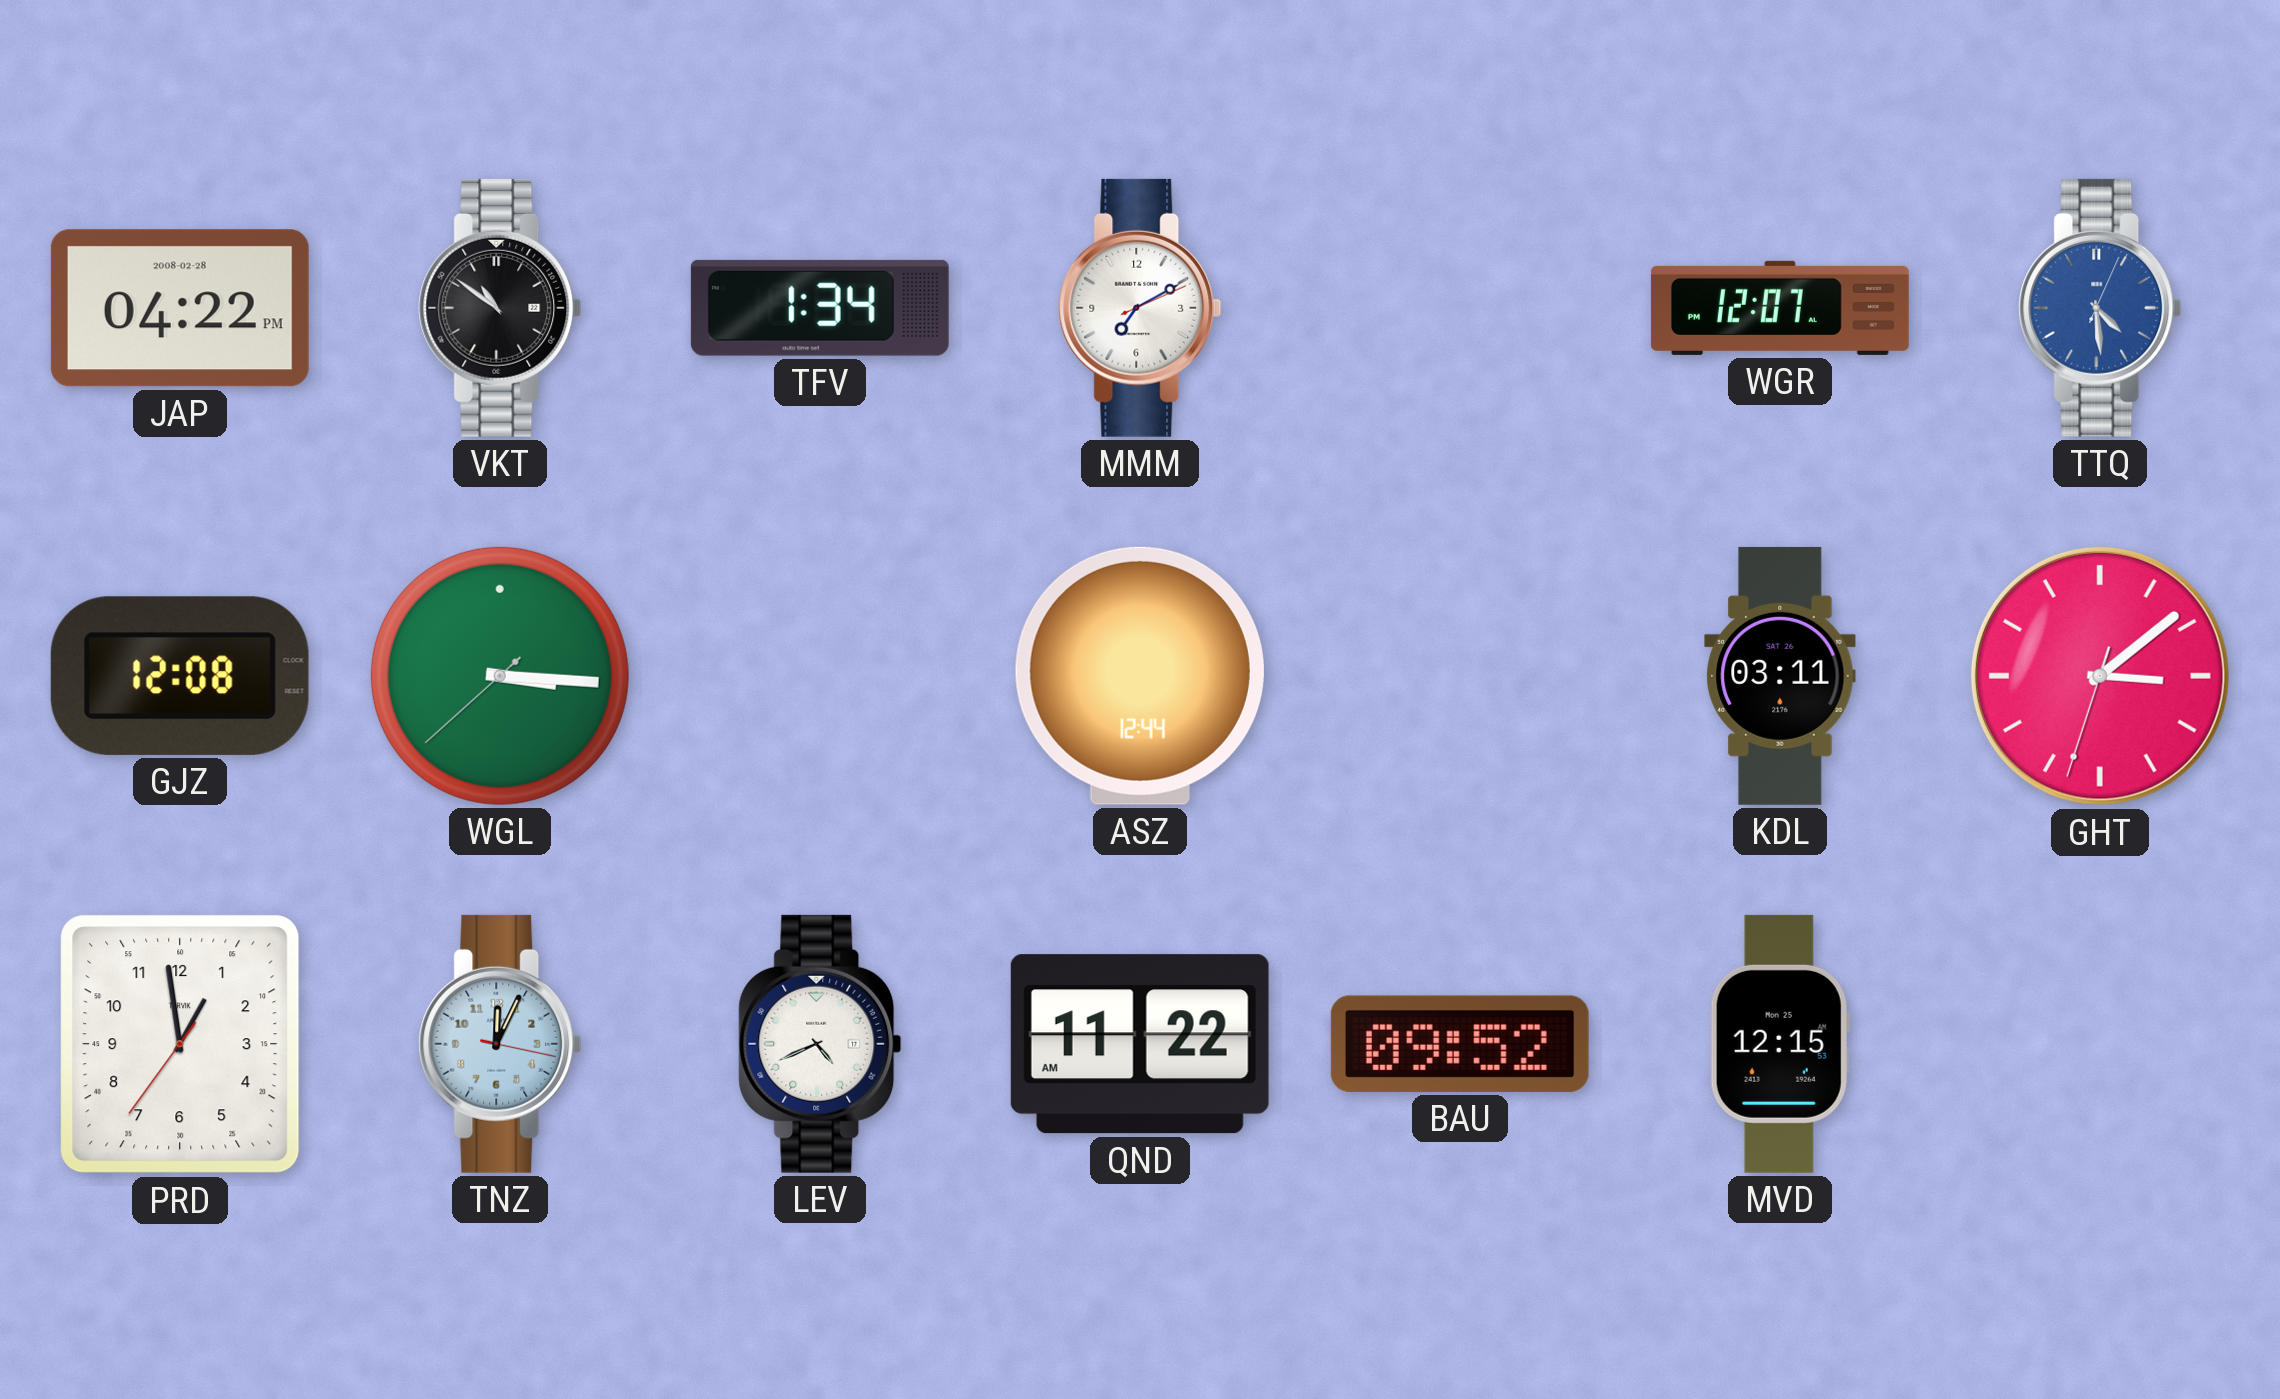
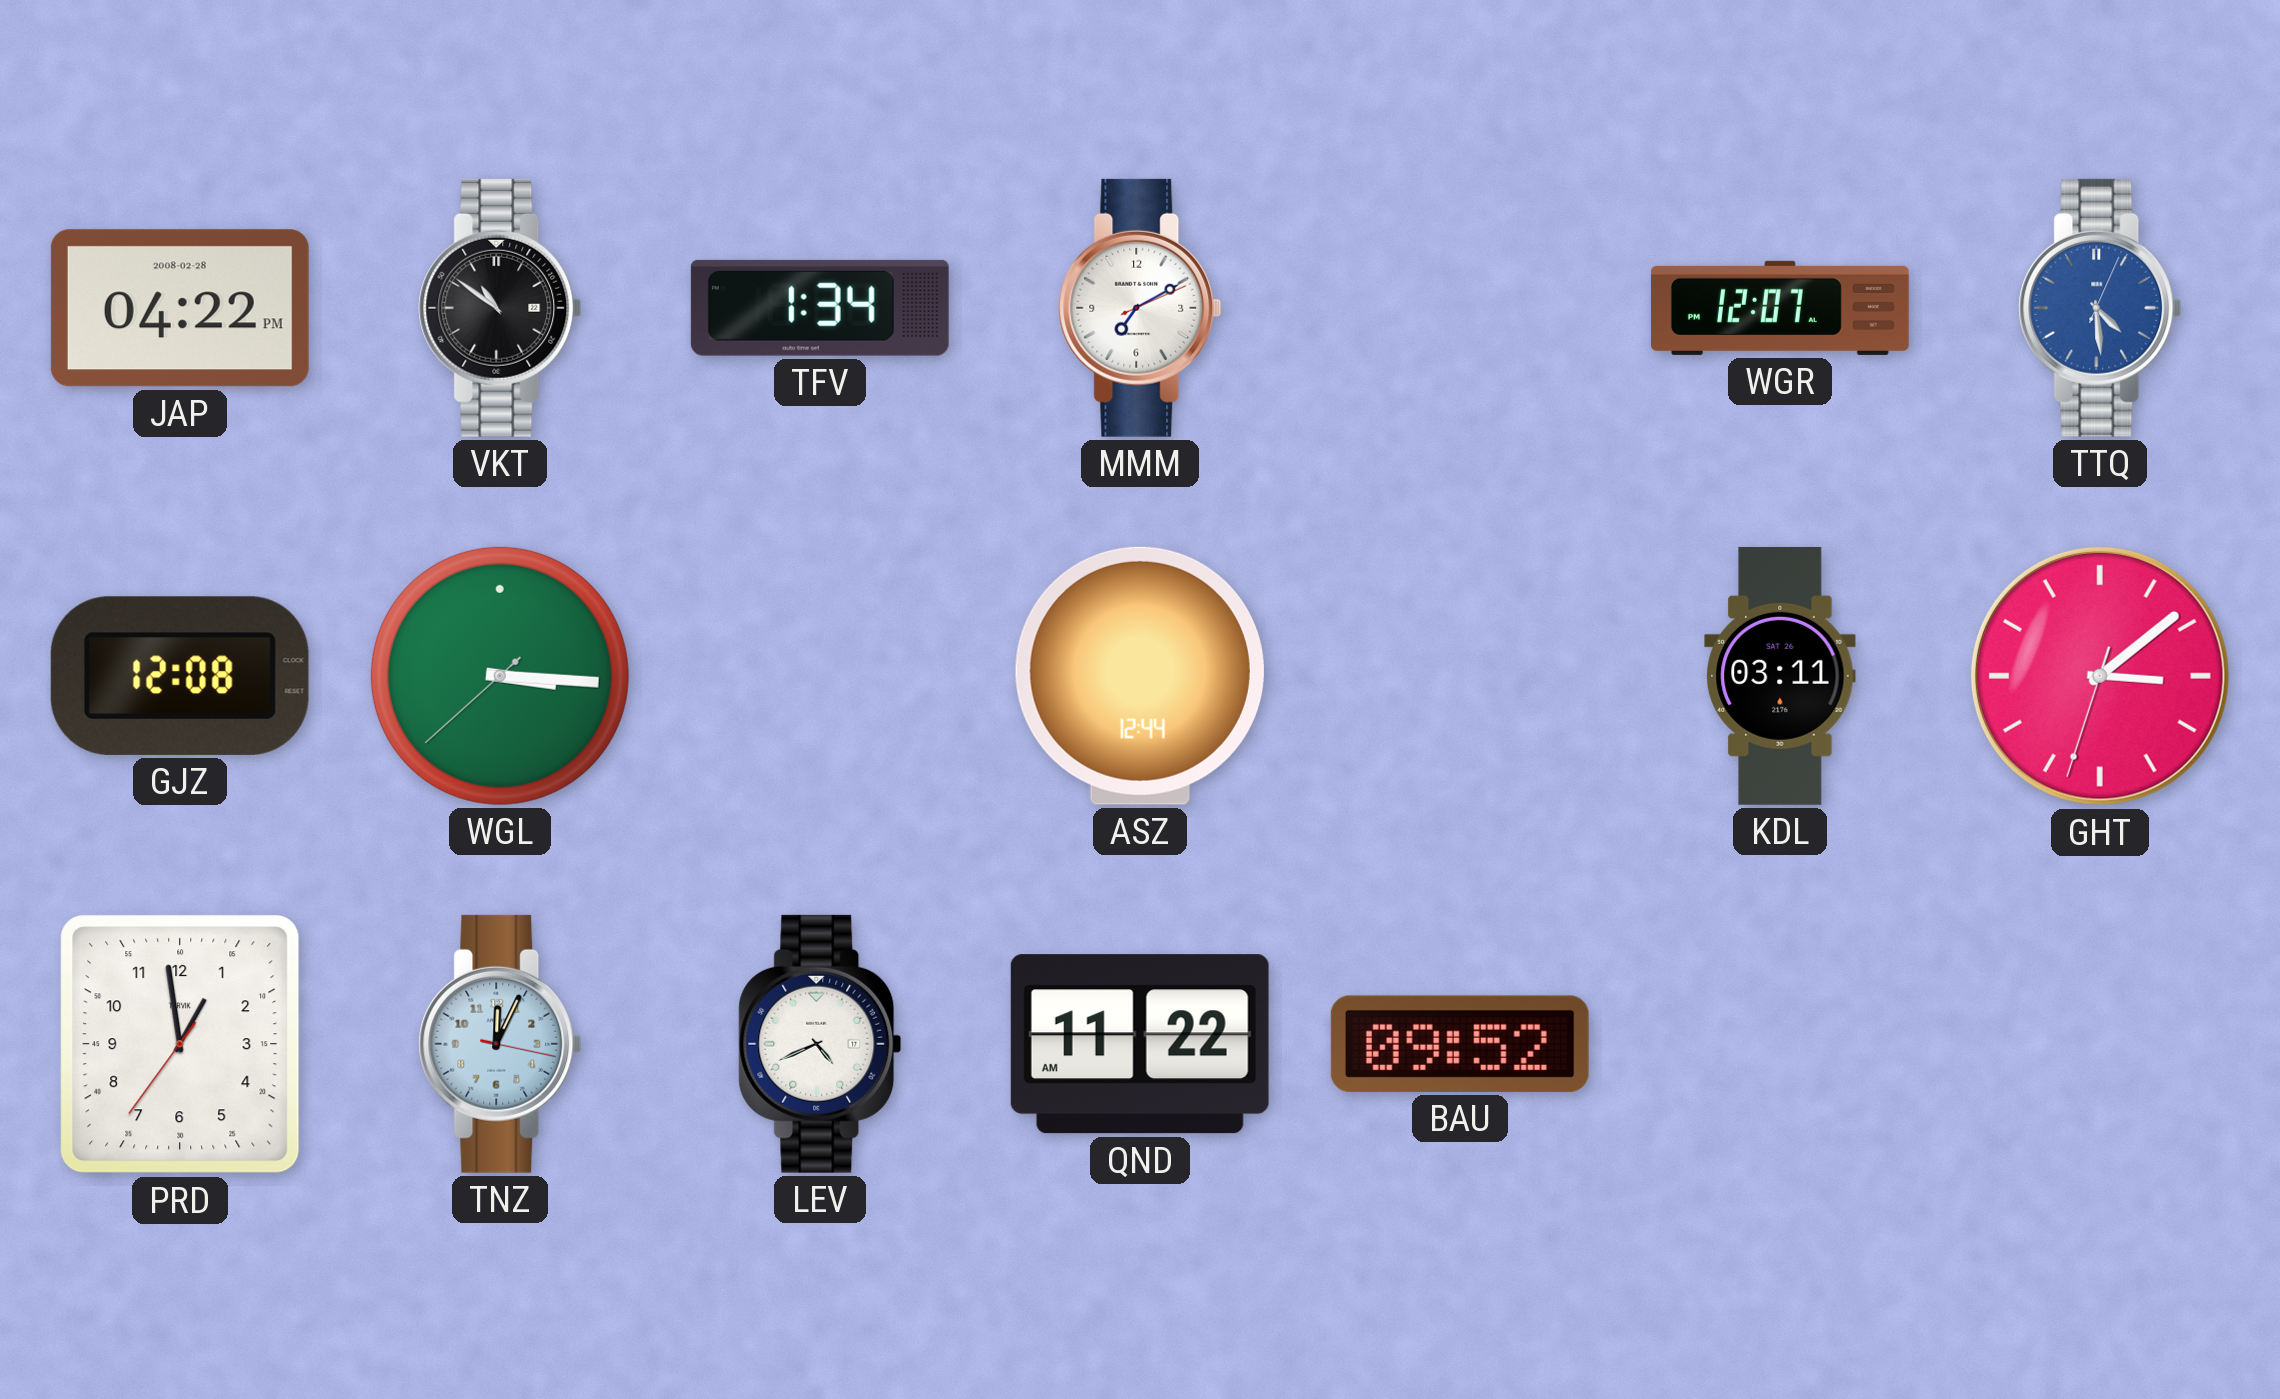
MVD: 12:15 -> none (1780, 1044)
